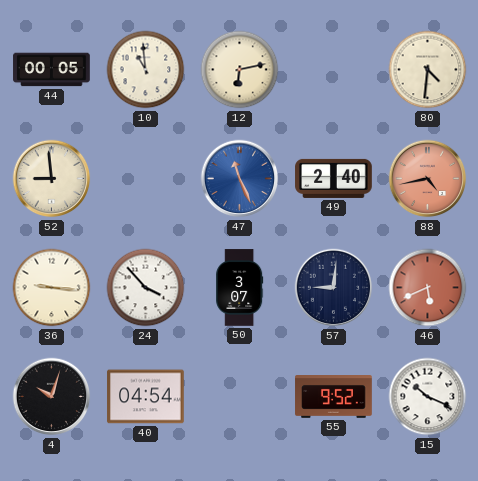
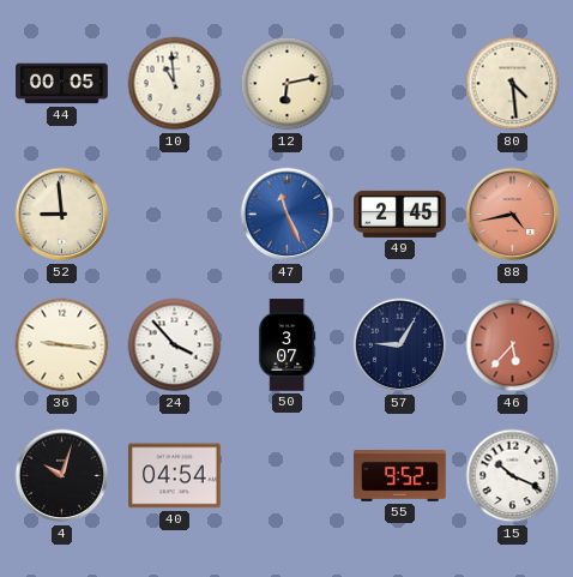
80: 4:31 -> 4:29 (513, 84)
49: 2:40 -> 2:45 (400, 214)
57: 9:01 -> 9:05 (400, 345)
46: 5:41 -> 5:37 (513, 345)
